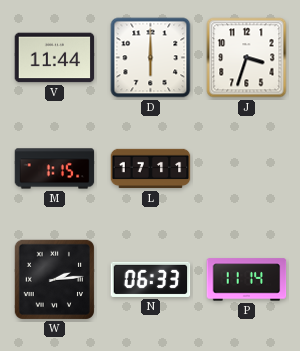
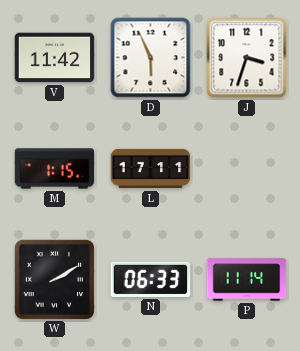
V: 11:44 -> 11:42 (55, 58)
D: 6:00 -> 5:56 (151, 58)
W: 2:14 -> 2:10 (54, 279)
